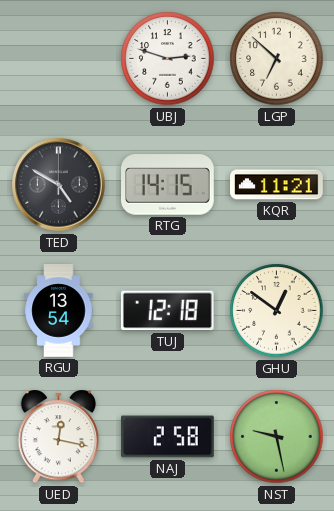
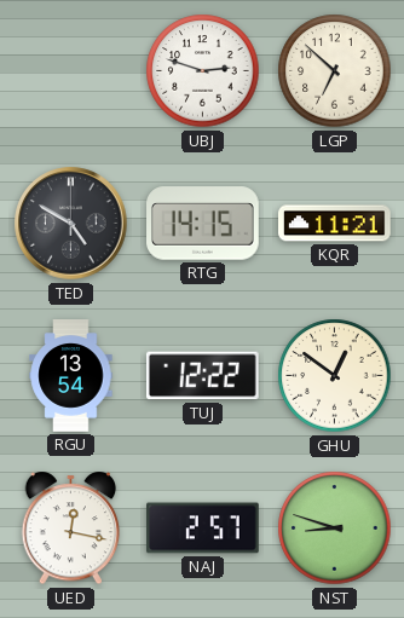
TUJ: 12:18 -> 12:22 (202, 376)
NAJ: 2:58 -> 2:57 (203, 529)
NST: 9:28 -> 8:48 (335, 529)
